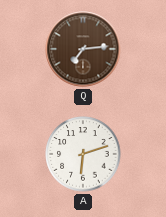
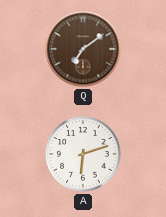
Q: 7:14 -> 7:09 (83, 49)
